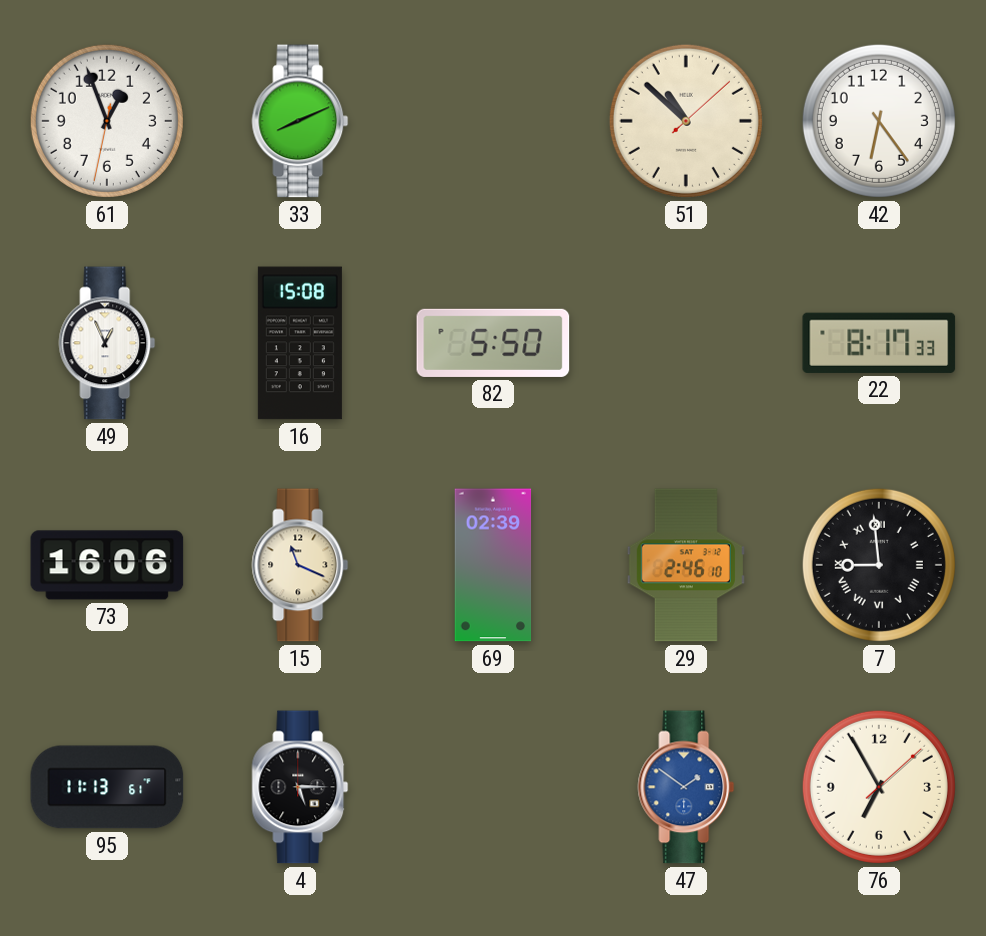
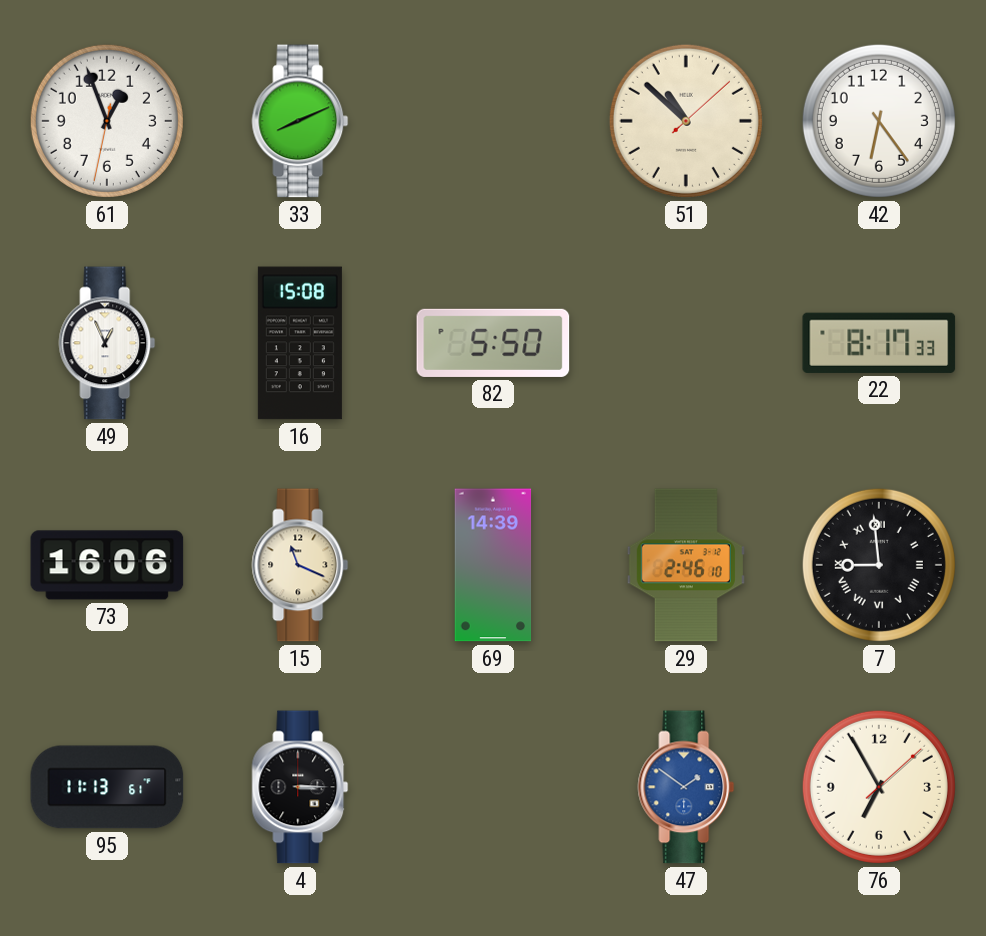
69: 02:39 -> 14:39 (493, 565)
4: 5:15 -> 3:15 (300, 787)
